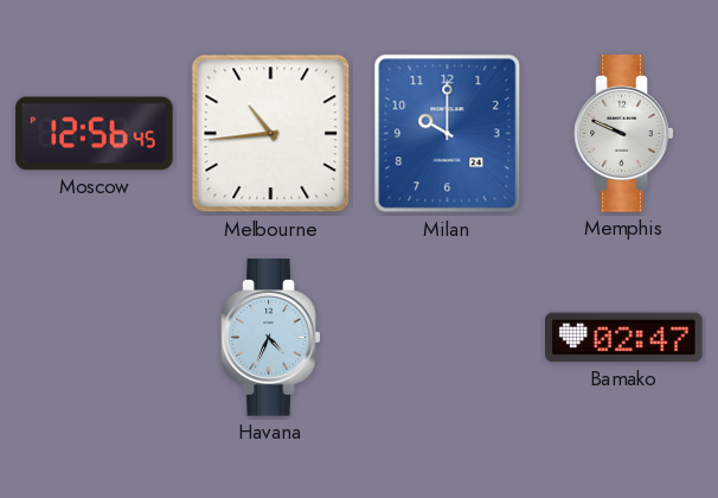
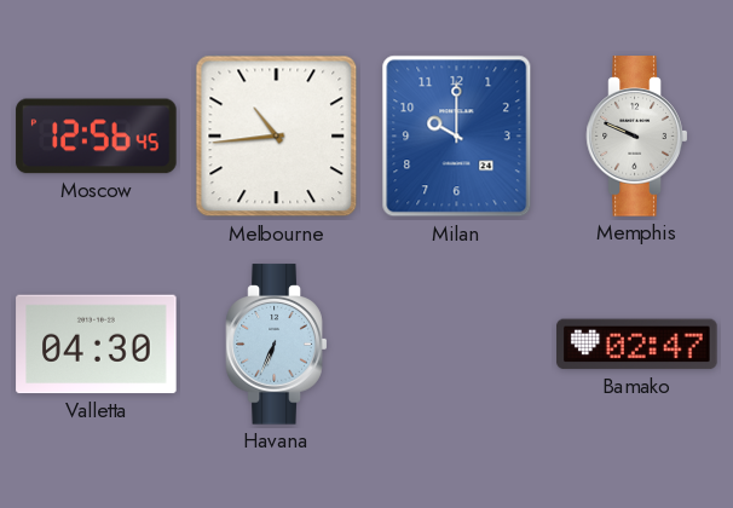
Valletta: none -> 04:30 (97, 345)
Havana: 4:34 -> 6:34 (277, 345)
